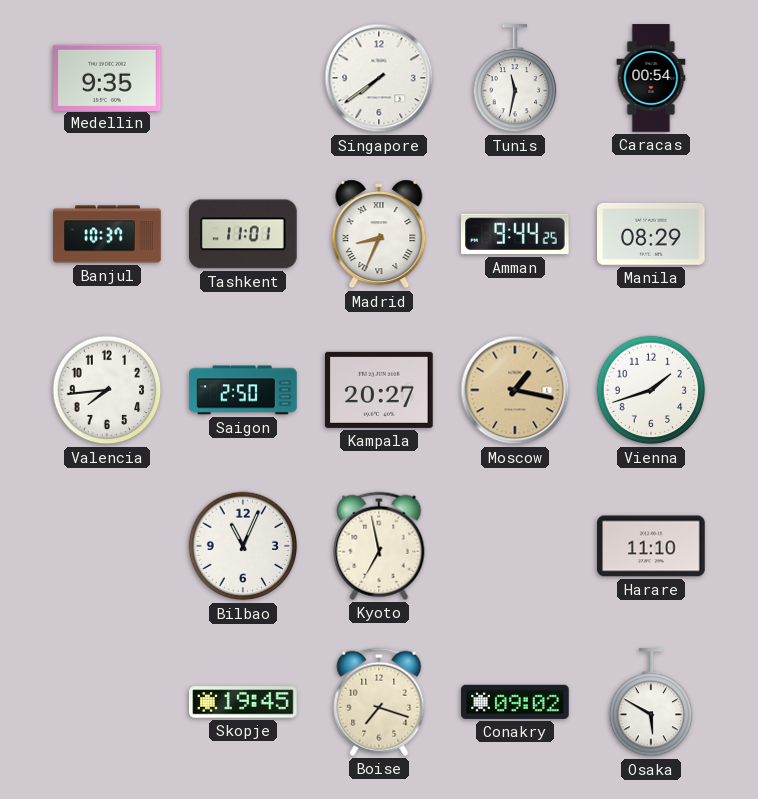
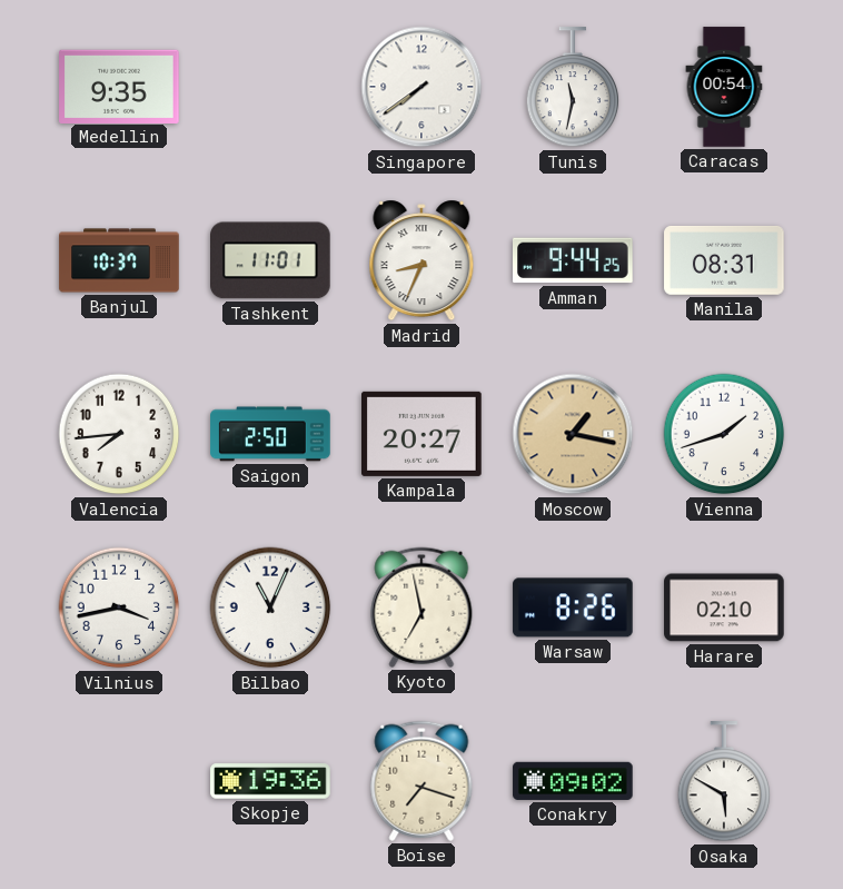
Manila: 08:29 -> 08:31 (724, 260)
Vilnius: none -> 3:43 (119, 608)
Warsaw: none -> 8:26 (573, 608)
Harare: 11:10 -> 02:10 (724, 608)
Skopje: 19:45 -> 19:36 (270, 781)
